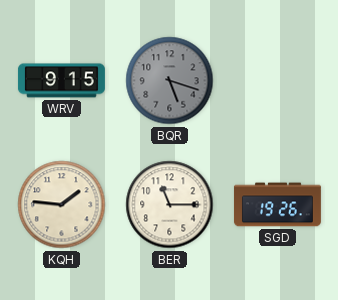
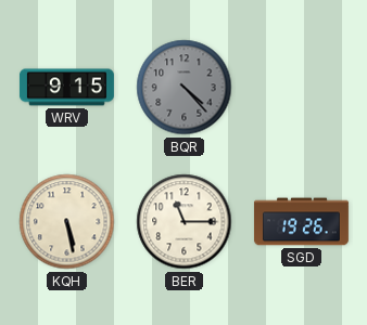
BQR: 5:18 -> 4:23 (185, 88)
KQH: 1:46 -> 5:28 (67, 222)
